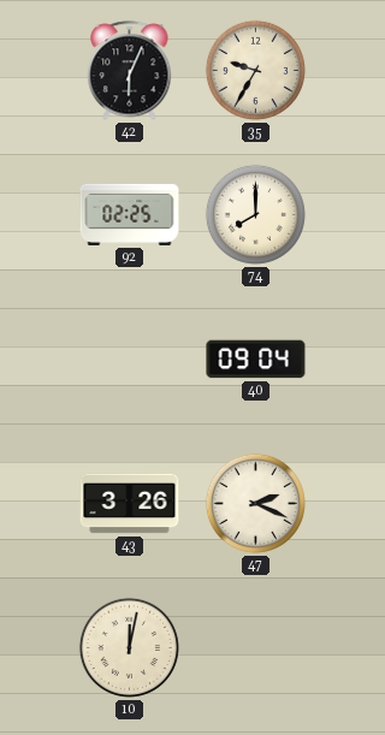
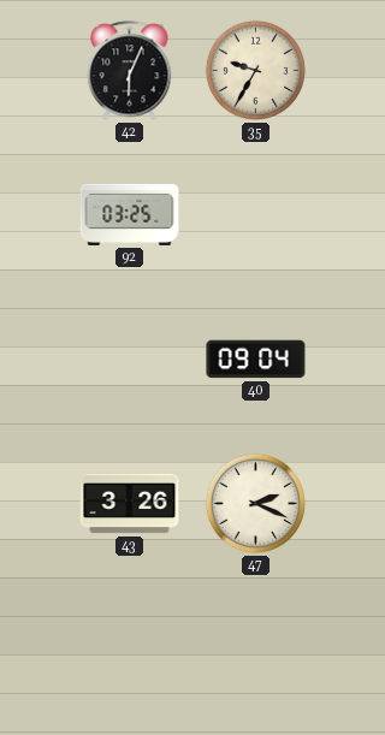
92: 02:25 -> 03:25 (130, 214)
74: 8:00 -> none (255, 214)
10: 12:02 -> none (129, 647)
